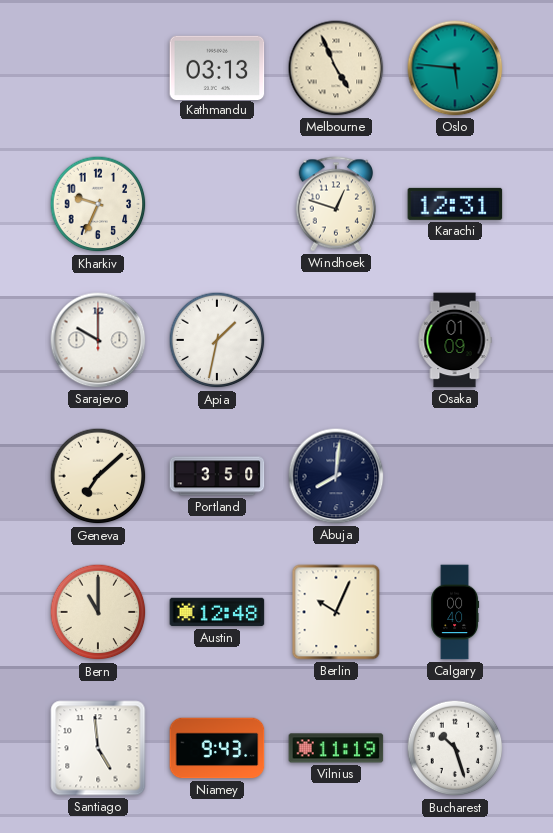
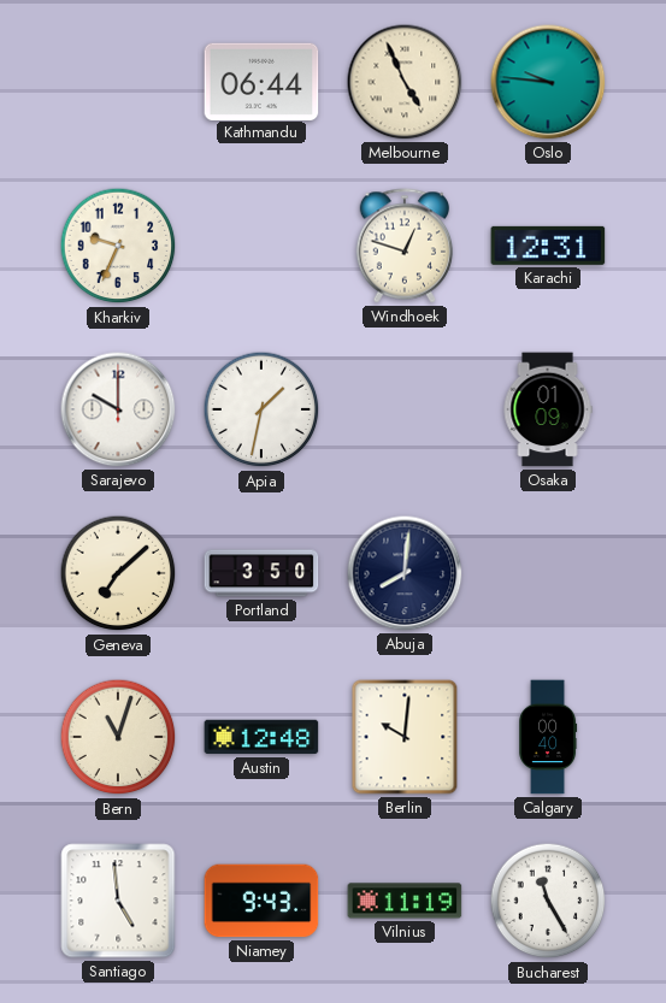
Kathmandu: 03:13 -> 06:44 (261, 81)
Oslo: 5:46 -> 9:46 (548, 82)
Bern: 11:00 -> 11:03 (118, 737)
Berlin: 10:04 -> 10:01 (405, 737)
Bucharest: 10:27 -> 11:25 (548, 901)
